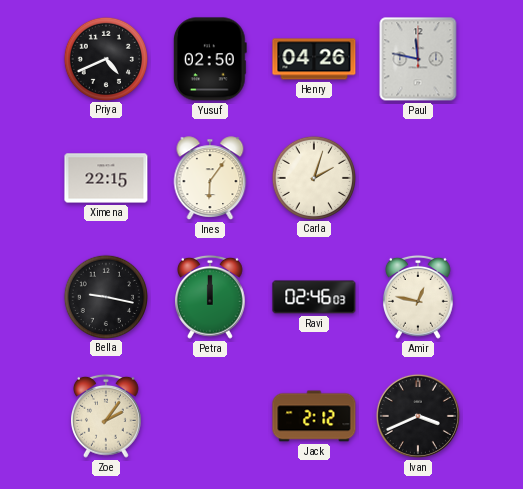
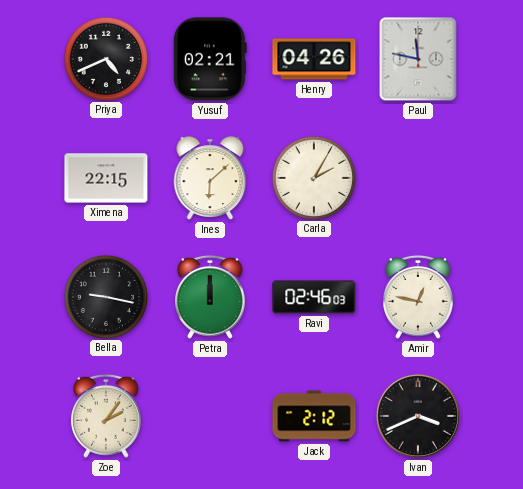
Yusuf: 02:50 -> 02:21 (210, 59)
Ines: 6:06 -> 6:08 (210, 178)
Carla: 2:03 -> 2:05 (313, 177)
